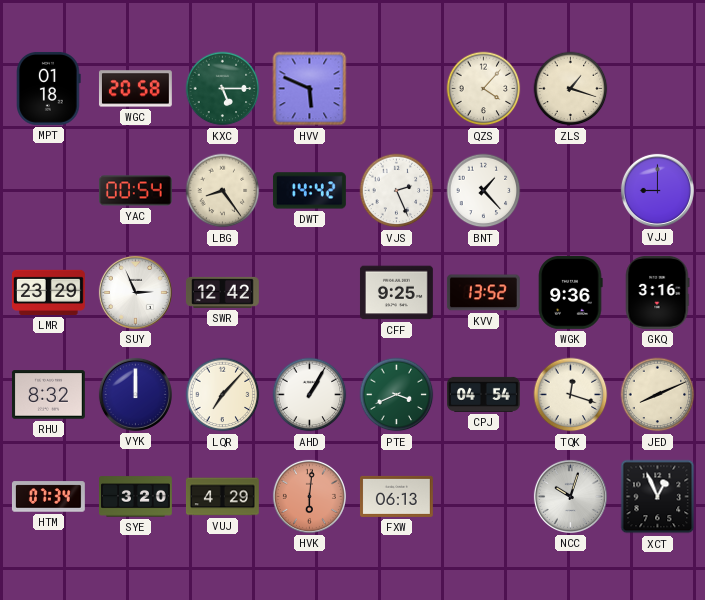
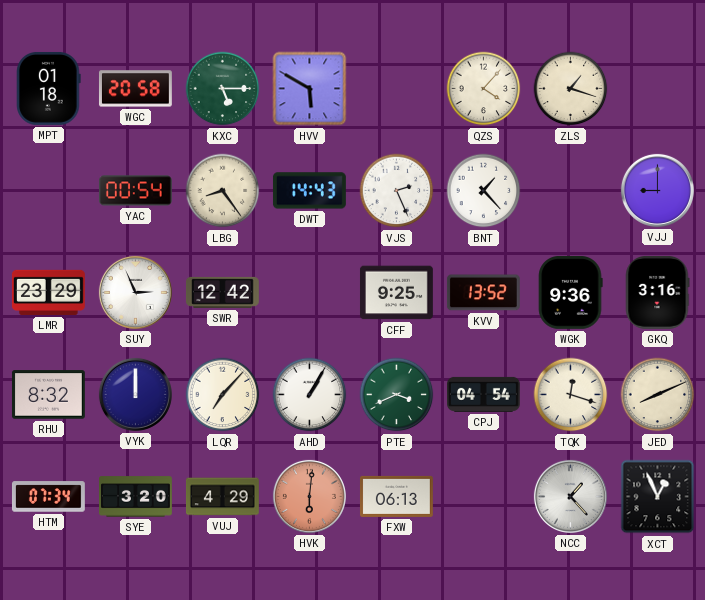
HVV: 5:49 -> 5:50 (310, 89)
DWT: 14:42 -> 14:43 (309, 191)
NCC: 10:03 -> 1:23 (570, 496)
